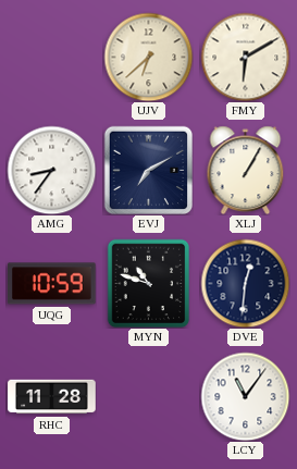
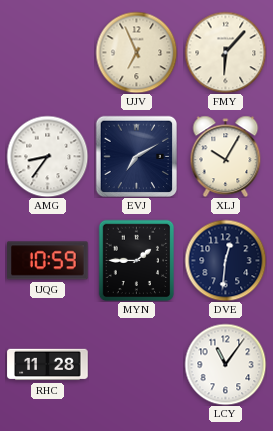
UJV: 6:38 -> 6:56 (136, 52)
FMY: 6:10 -> 6:07 (225, 52)
XLJ: 1:05 -> 10:05 (226, 156)
MYN: 10:48 -> 1:45 (137, 260)
